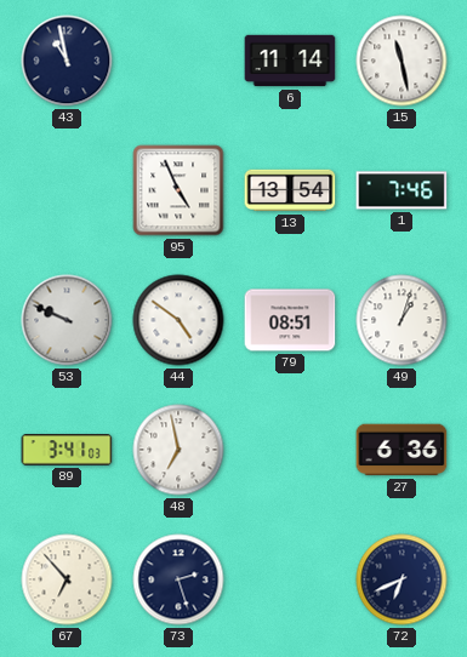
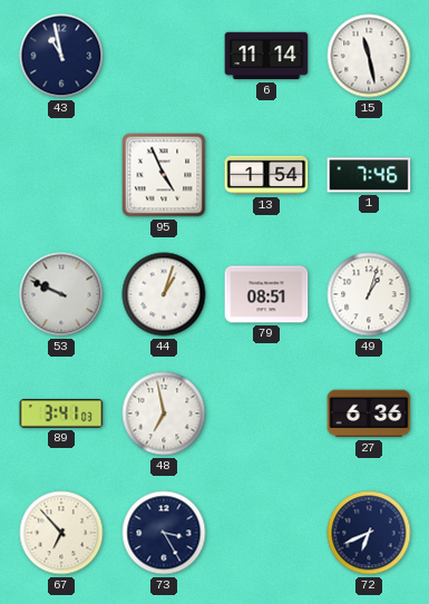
13: 13:54 -> 1:54 (266, 175)
44: 4:51 -> 1:03 (164, 294)
73: 2:27 -> 3:25 (164, 533)
